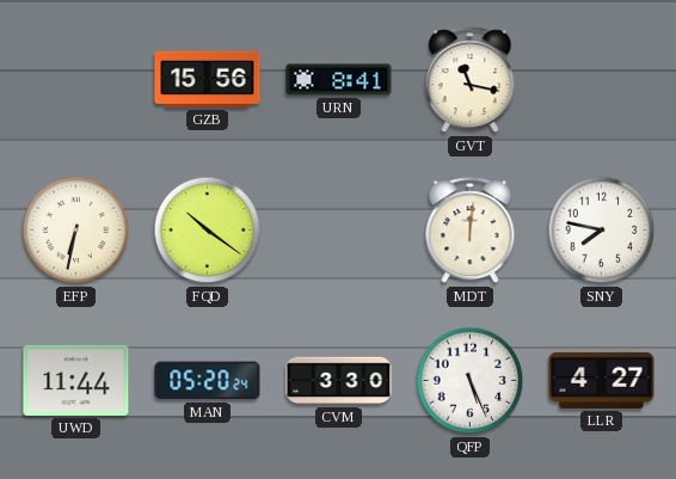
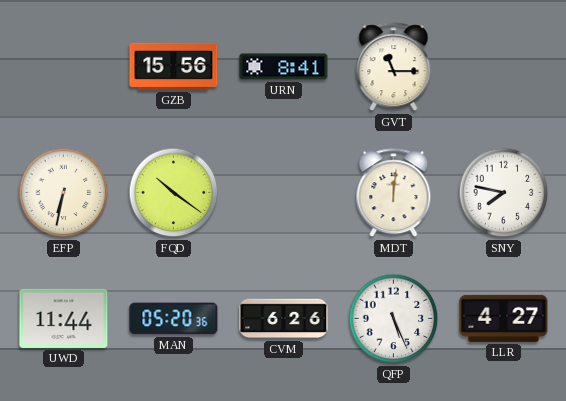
GVT: 11:17 -> 11:15 (394, 67)
MAN: 05:20:24 -> 05:20:36 (174, 319)
CVM: 3:30 -> 6:26 (284, 319)
